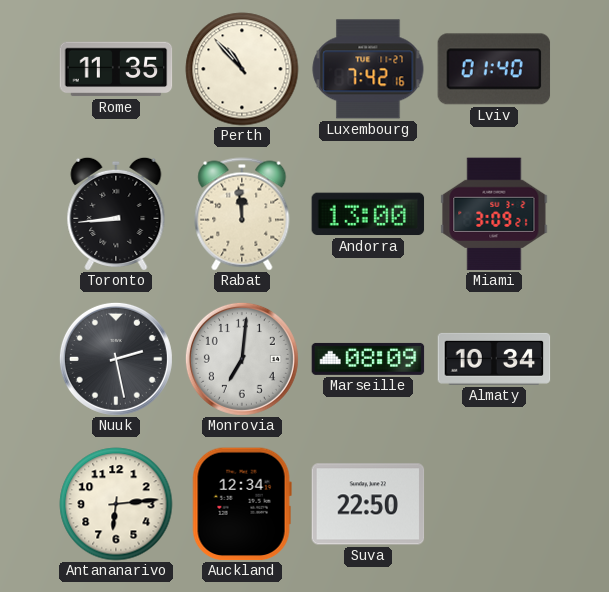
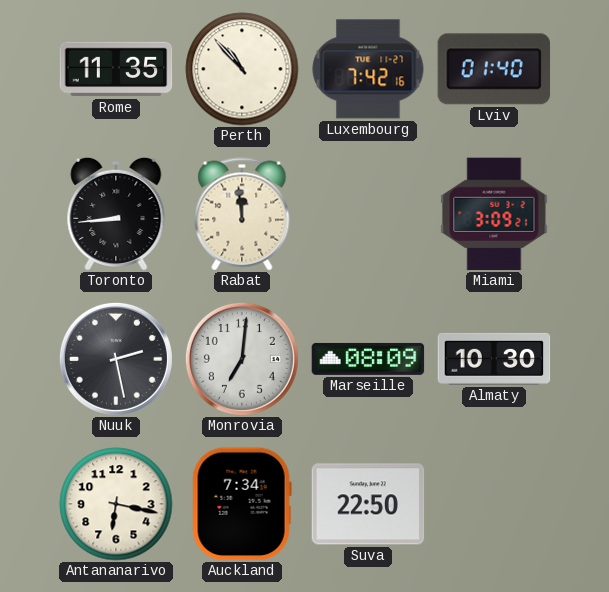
Andorra: 13:00 -> none (368, 214)
Almaty: 10:34 -> 10:30 (494, 359)
Antananarivo: 6:14 -> 6:17 (116, 504)
Auckland: 12:34 -> 7:34 (242, 504)
